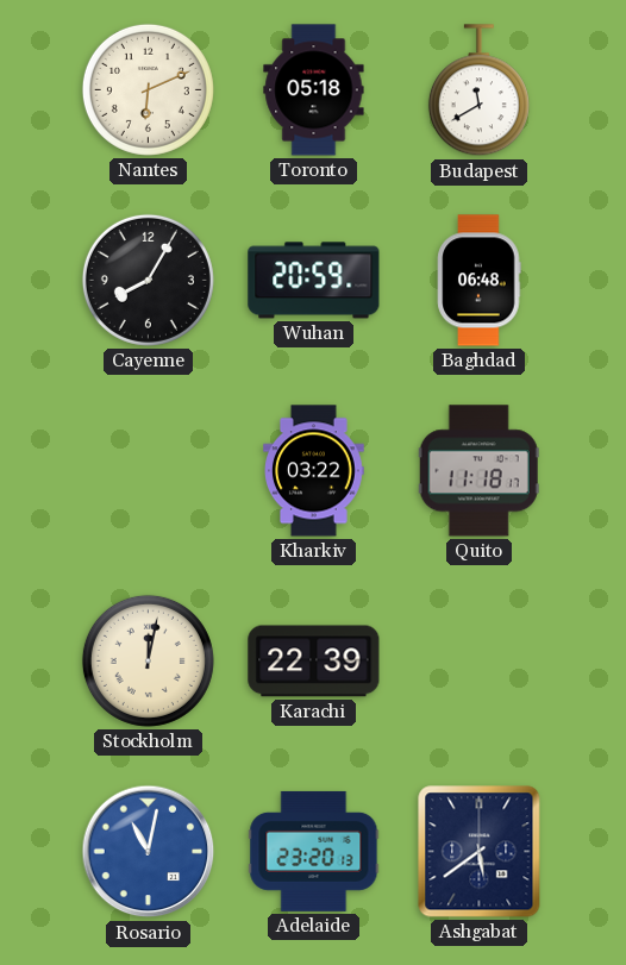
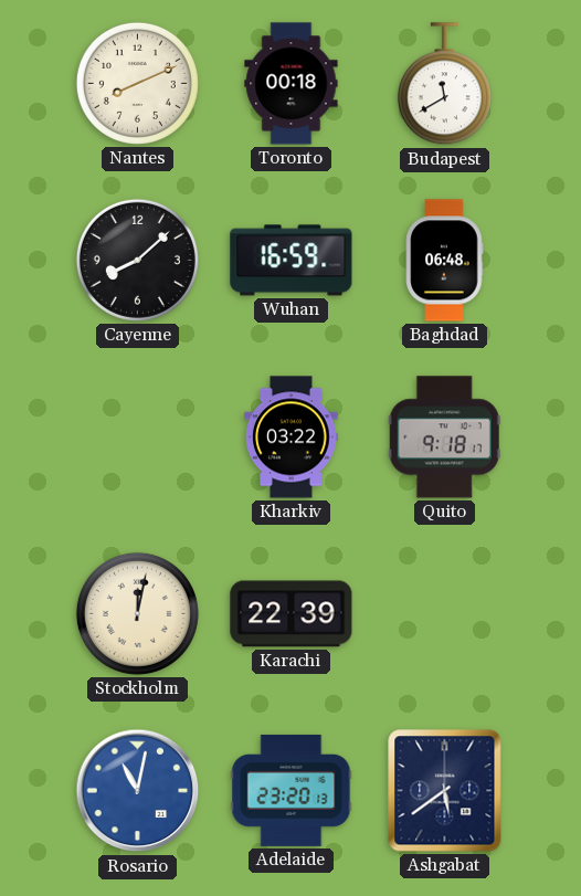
Nantes: 6:11 -> 8:11 (137, 83)
Toronto: 05:18 -> 00:18 (292, 84)
Cayenne: 8:05 -> 8:08 (137, 260)
Wuhan: 20:59 -> 16:59 (292, 261)
Quito: 11:18 -> 9:18 (444, 438)
